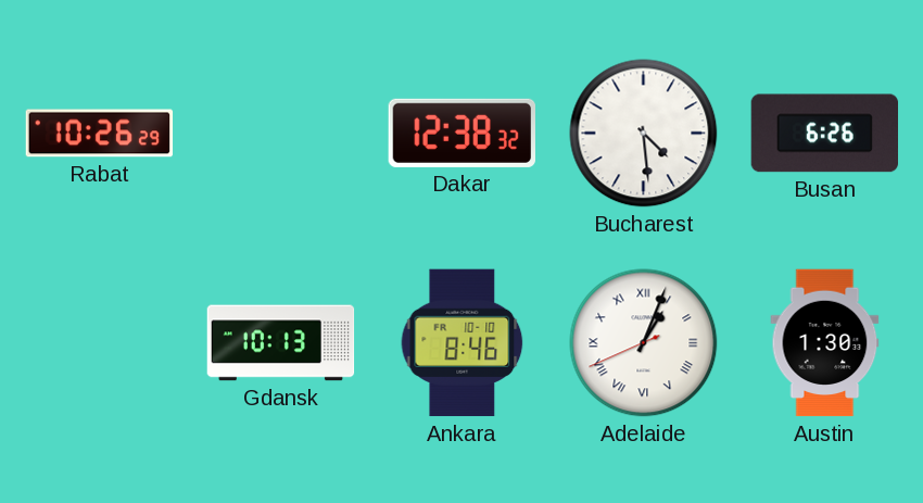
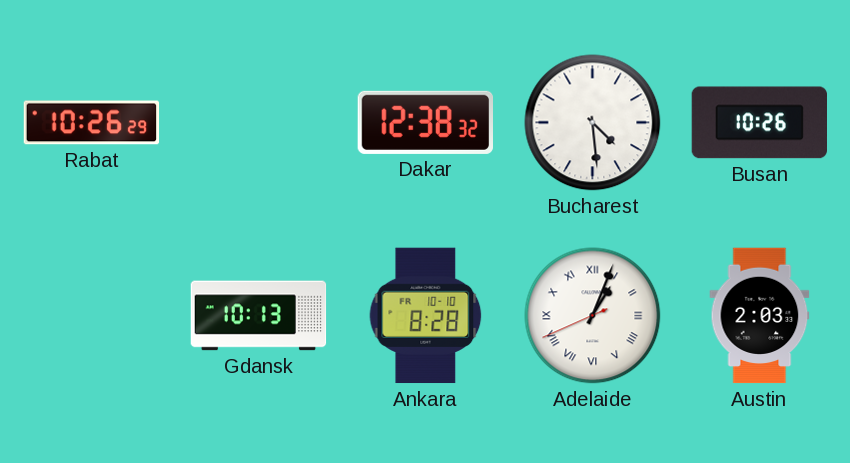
Busan: 6:26 -> 10:26 (760, 123)
Ankara: 8:46 -> 8:28 (426, 316)
Austin: 1:30 -> 2:03 (760, 316)
